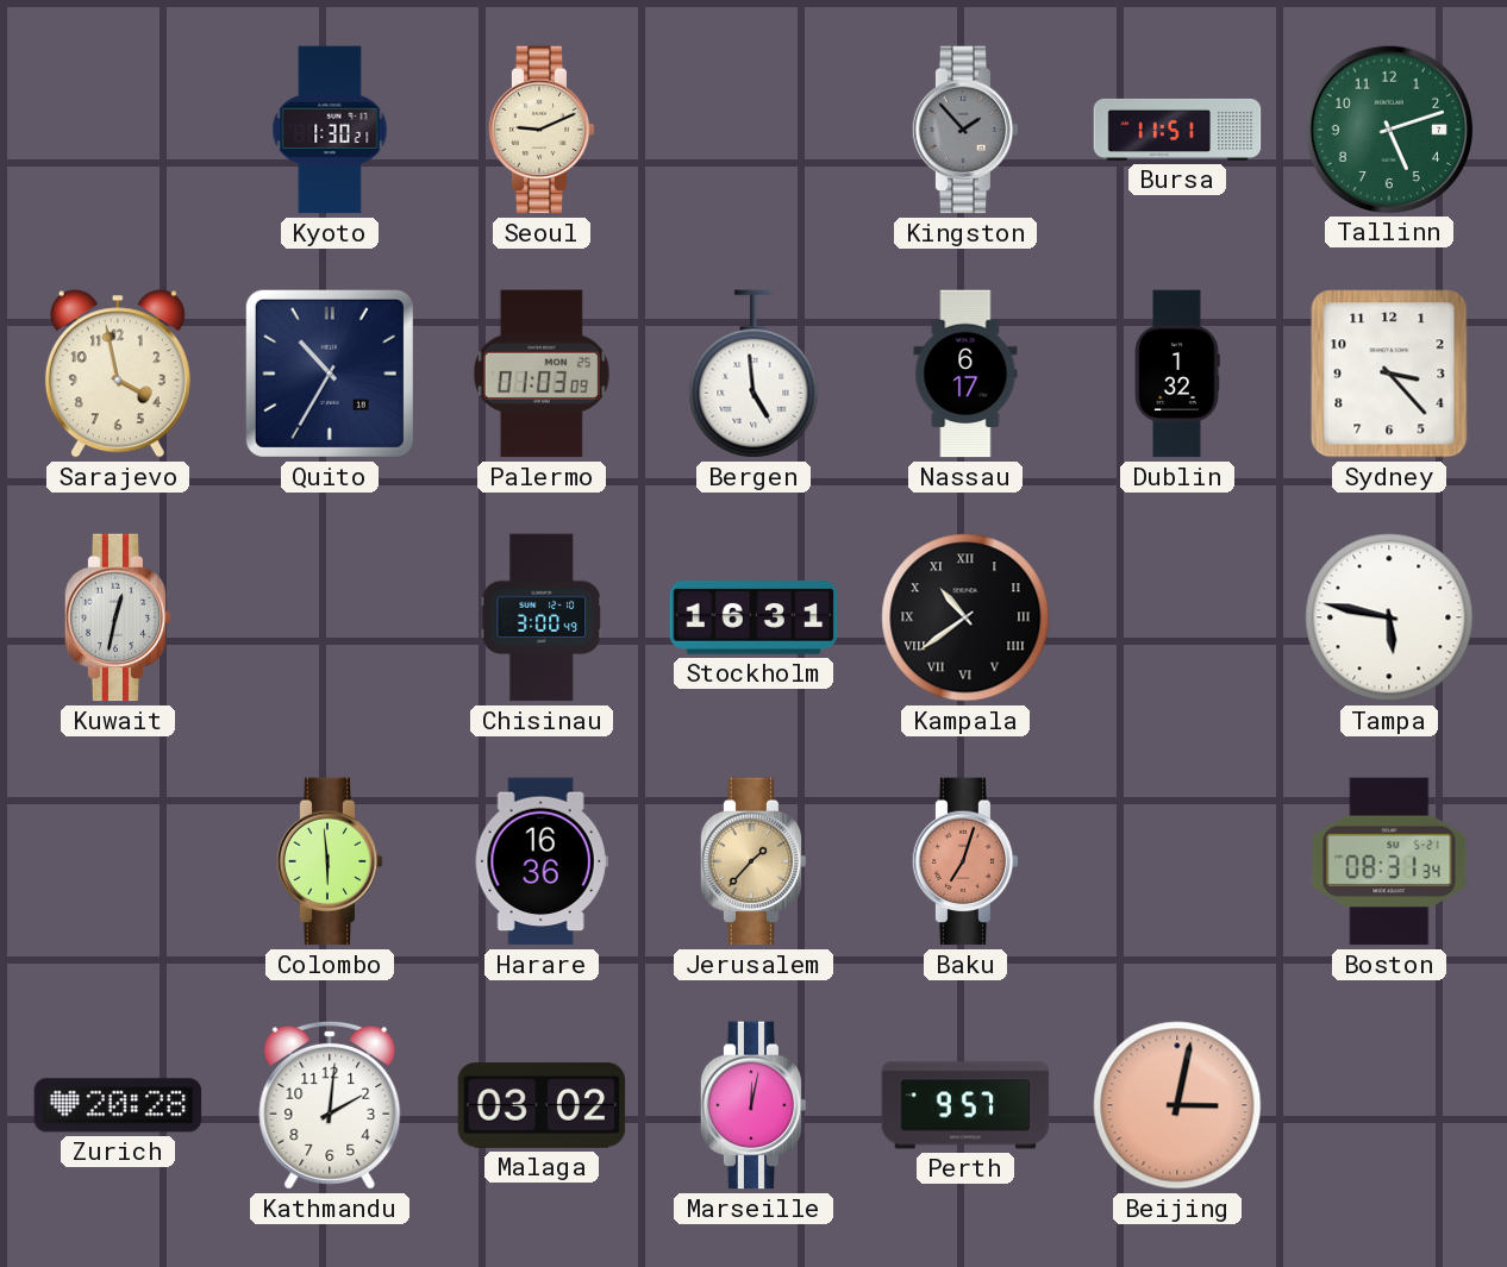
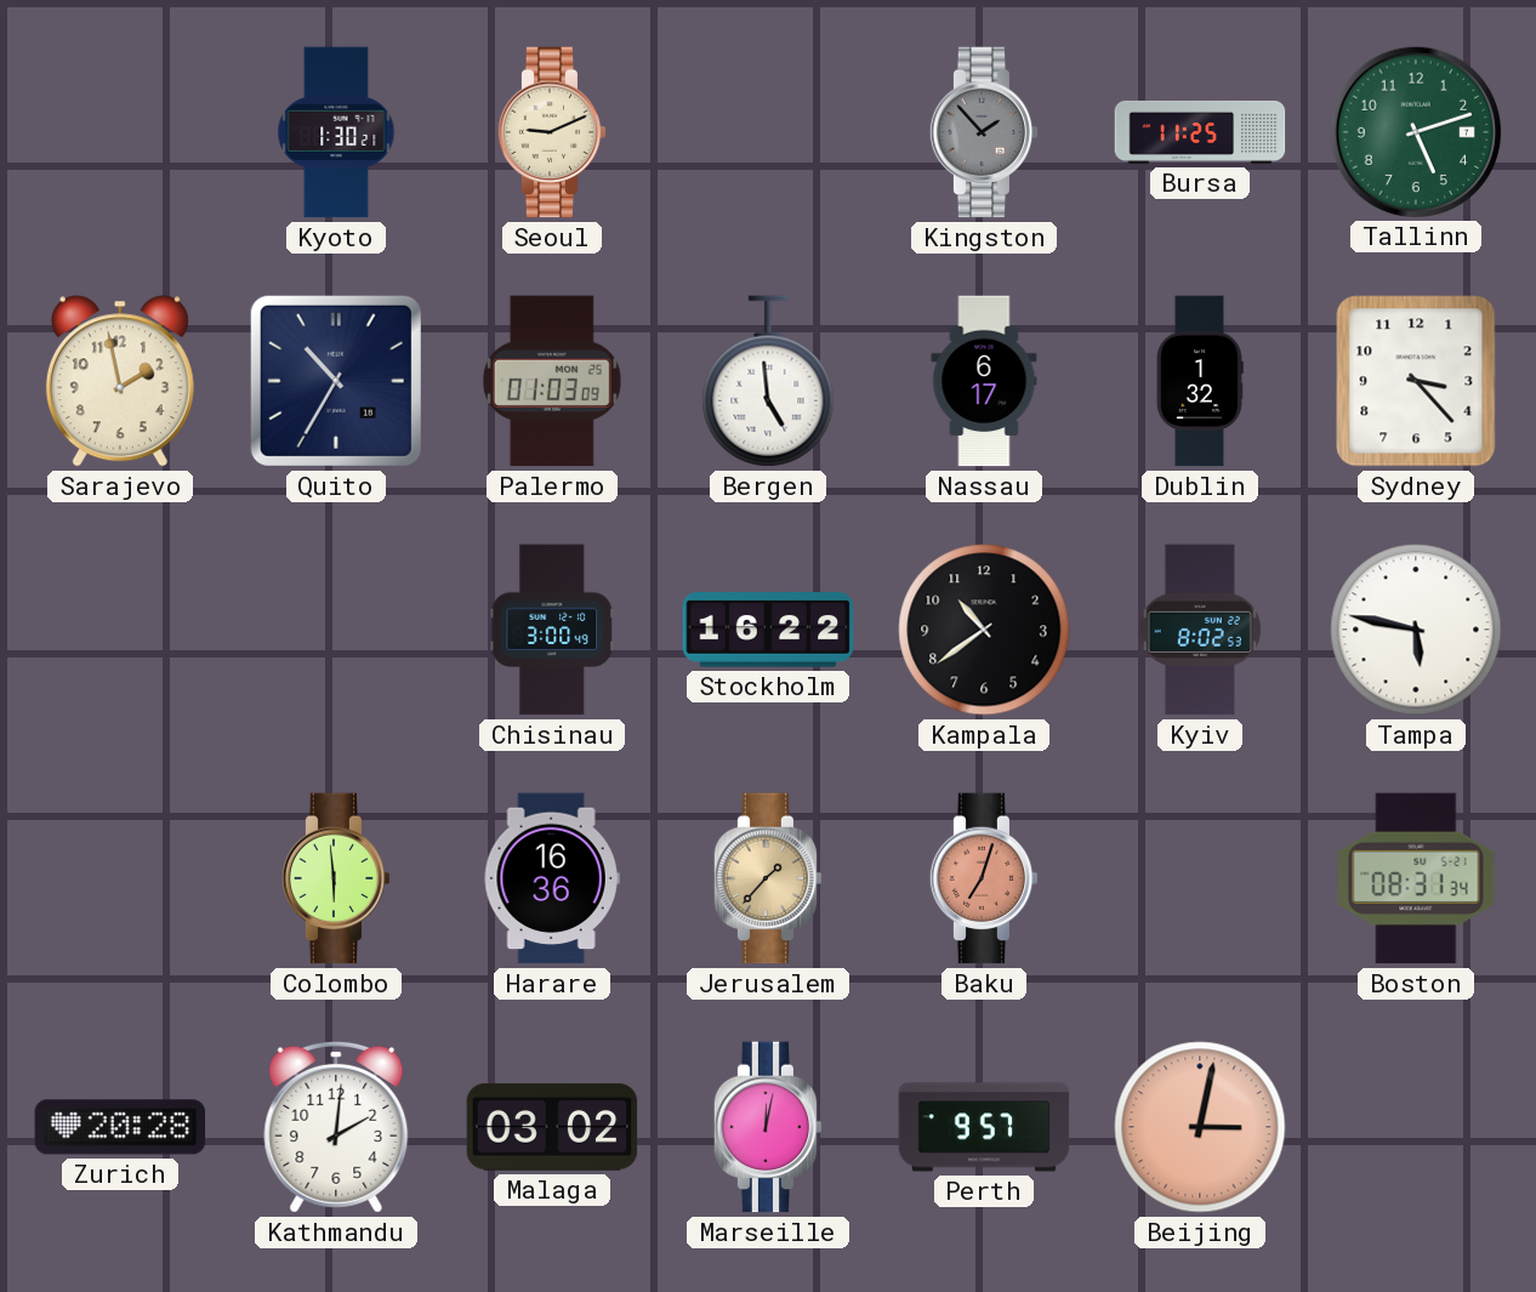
Bursa: 11:51 -> 11:25 (1200, 132)
Sarajevo: 3:58 -> 1:58 (120, 381)
Kuwait: 12:32 -> none (118, 617)
Stockholm: 16:31 -> 16:22 (768, 630)
Kampala numerals: Roman -> Arabic (984, 630)
Kyiv: none -> 8:02 (1200, 630)
